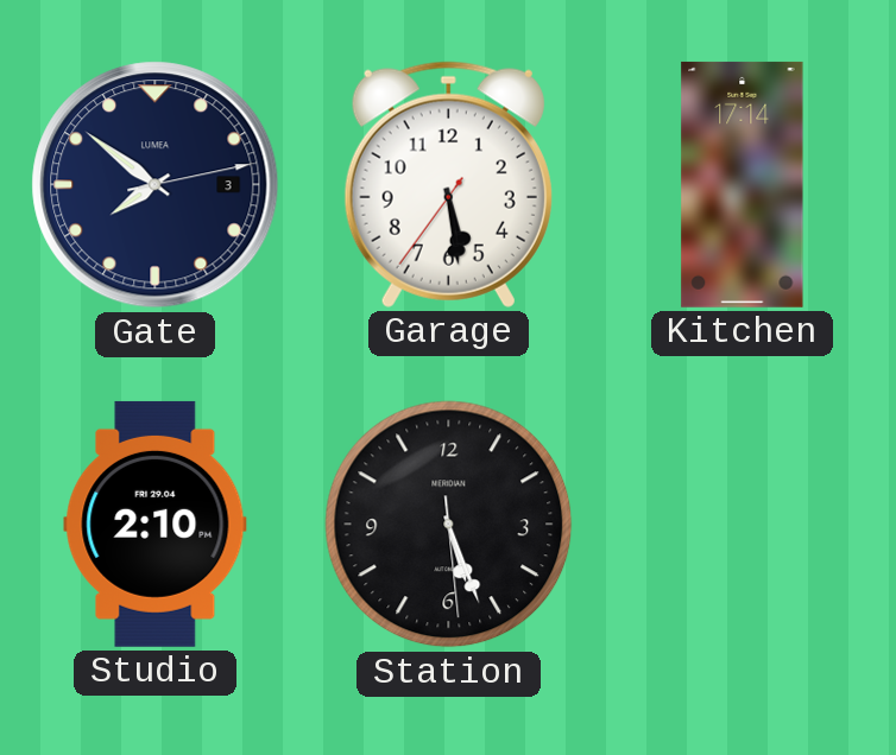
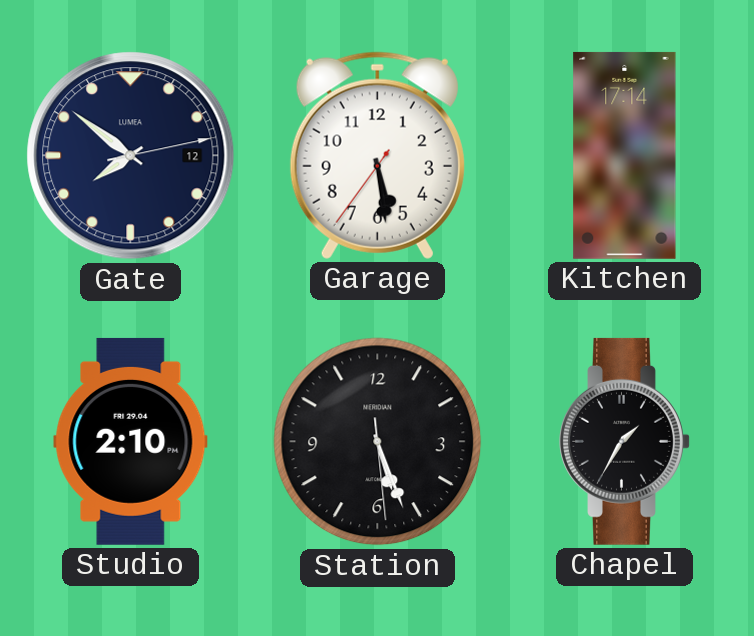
Gate date: 3 -> 12 (131, 156)
Chapel: none -> 1:35 (625, 441)
